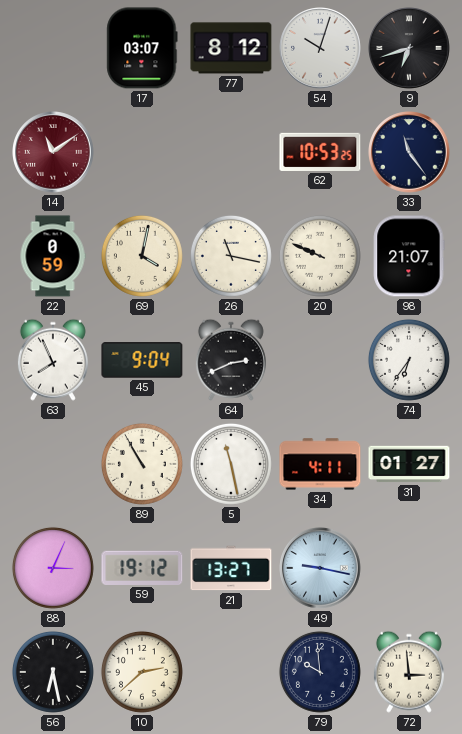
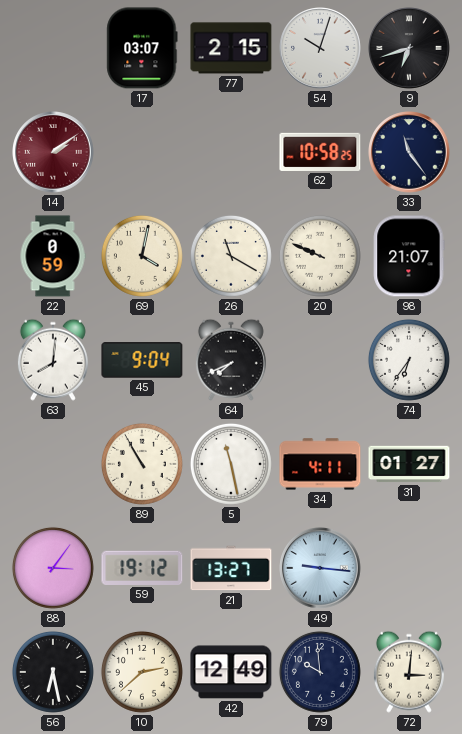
77: 8:12 -> 2:15 (231, 48)
14: 11:09 -> 2:09 (53, 152)
62: 10:53 -> 10:58 (320, 152)
26: 11:17 -> 11:20 (231, 256)
63: 7:56 -> 8:01 (53, 360)
64: 2:41 -> 7:41 (231, 360)
88: 3:04 -> 3:06 (53, 568)
49: 9:17 -> 9:16 (320, 568)
42: none -> 12:49 (231, 672)
72: 2:59 -> 3:01 (409, 672)
